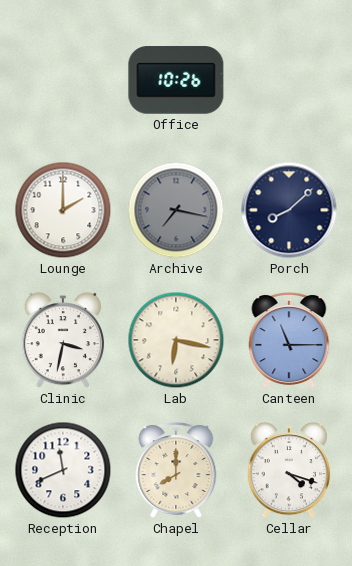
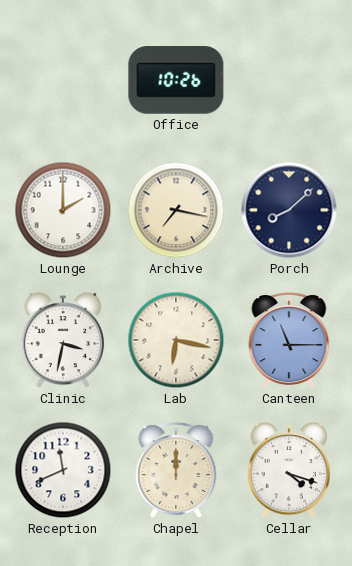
Archive dial: grey -> cream (176, 210)
Chapel: 8:00 -> 12:00 (176, 471)
